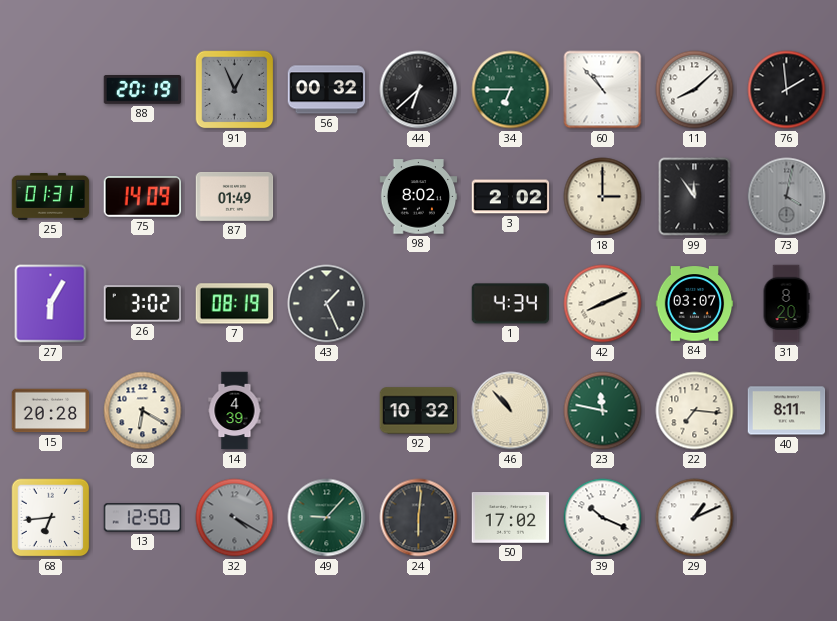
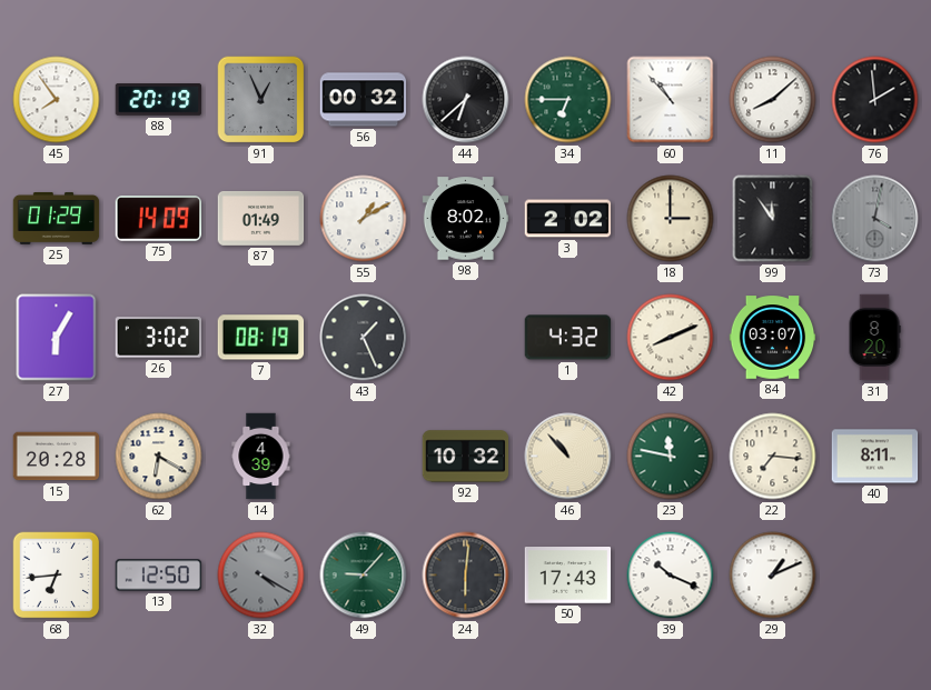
45: none -> 7:54 (57, 100)
25: 01:31 -> 01:29 (57, 218)
55: none -> 1:10 (364, 219)
1: 4:34 -> 4:32 (568, 338)
50: 17:02 -> 17:43 (568, 576)
